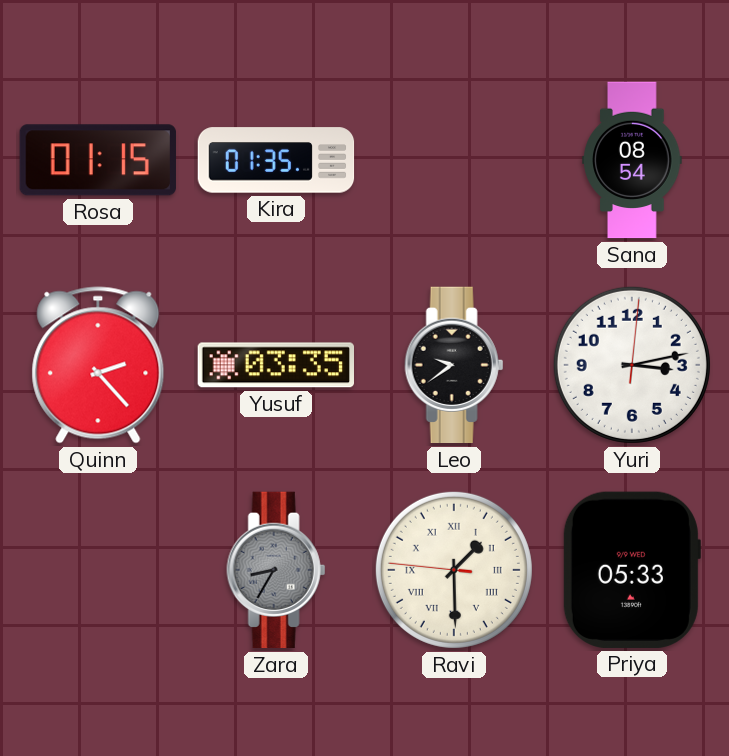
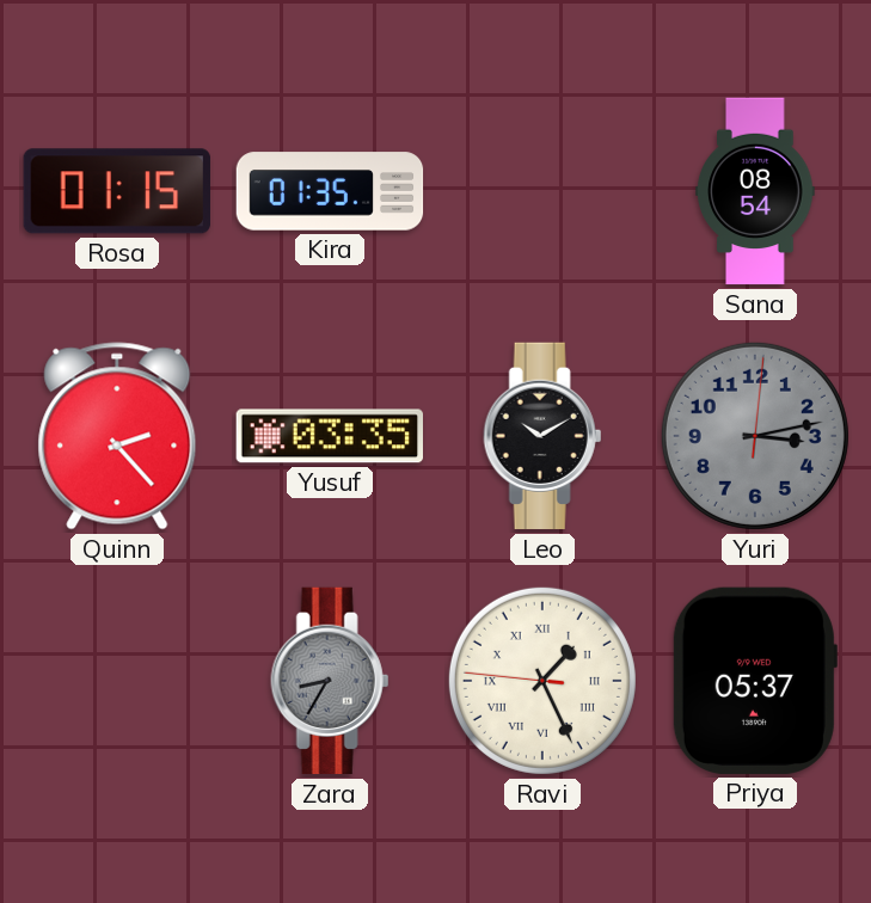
Leo: 9:39 -> 10:10 (542, 436)
Yuri dial: white -> grey (755, 436)
Ravi: 1:29 -> 1:25 (542, 681)
Priya: 05:33 -> 05:37 (754, 681)
